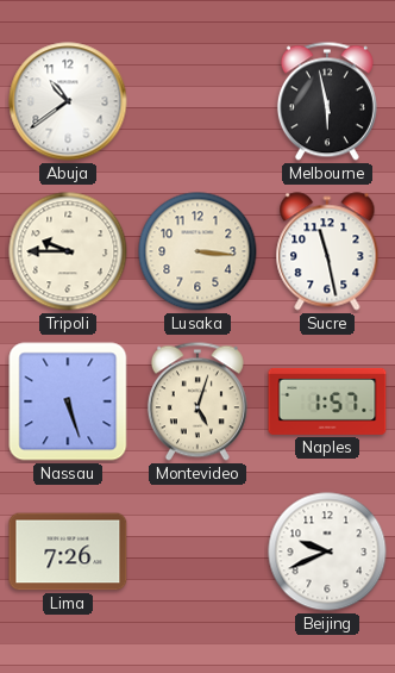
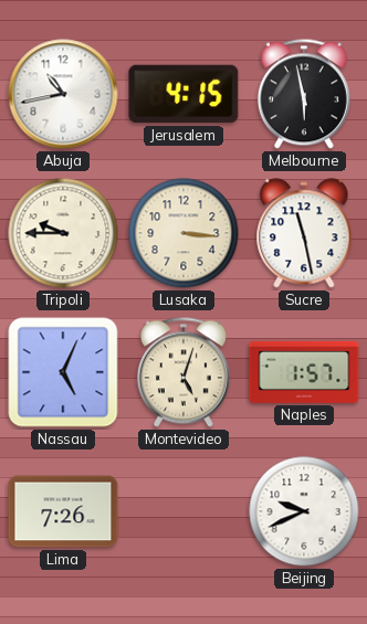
Abuja: 10:39 -> 10:43 (63, 94)
Jerusalem: none -> 4:15 (183, 94)
Nassau: 5:27 -> 5:04 (63, 372)
